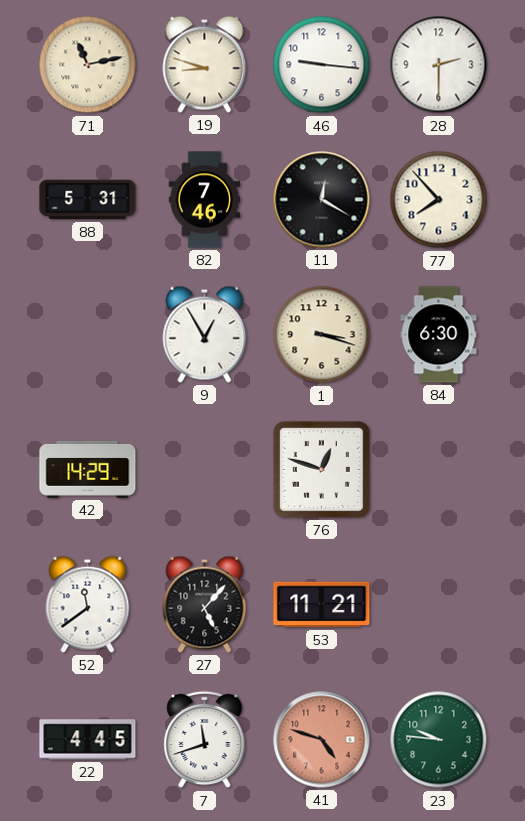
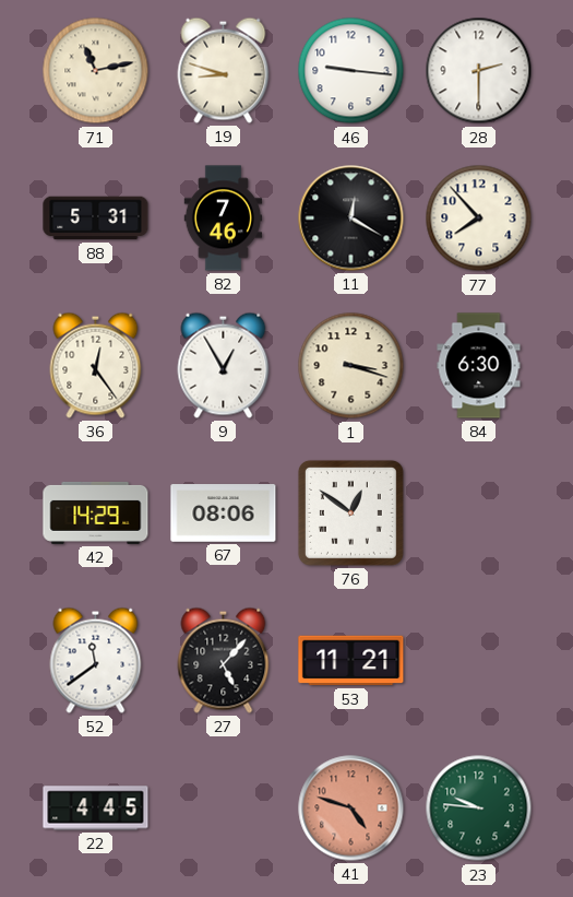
36: none -> 12:24 (96, 365)
67: none -> 08:06 (224, 514)
76: 12:48 -> 12:51 (350, 512)
7: 11:42 -> none (205, 740)
